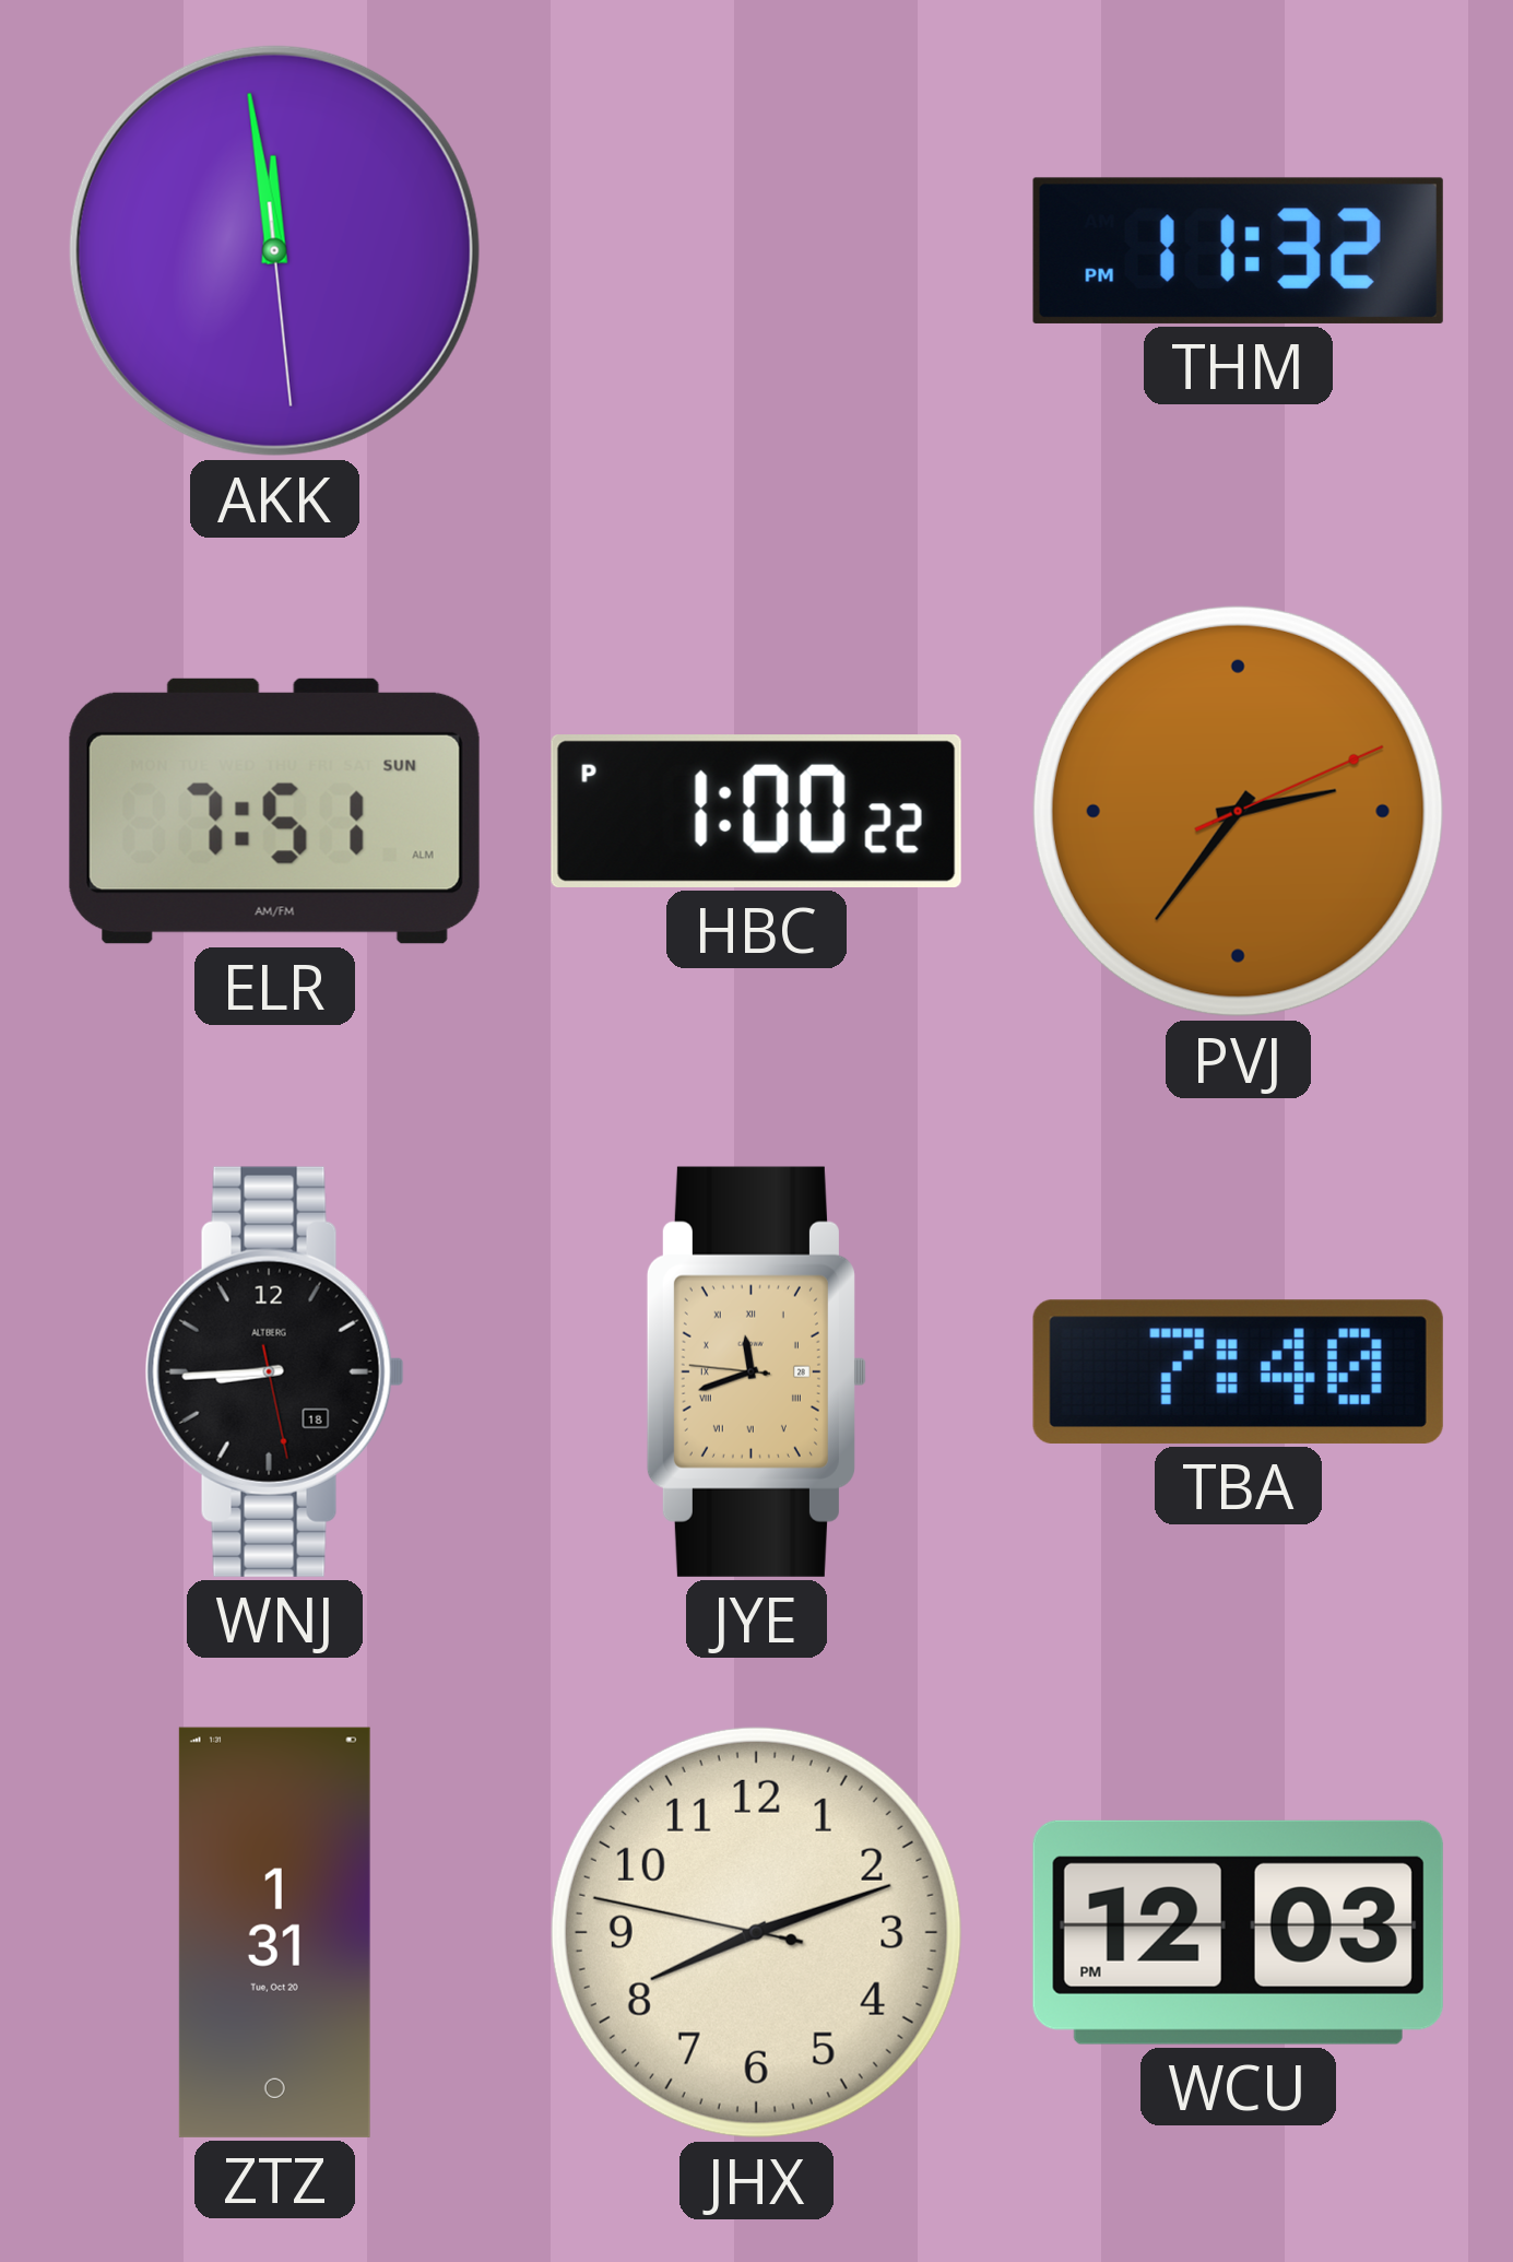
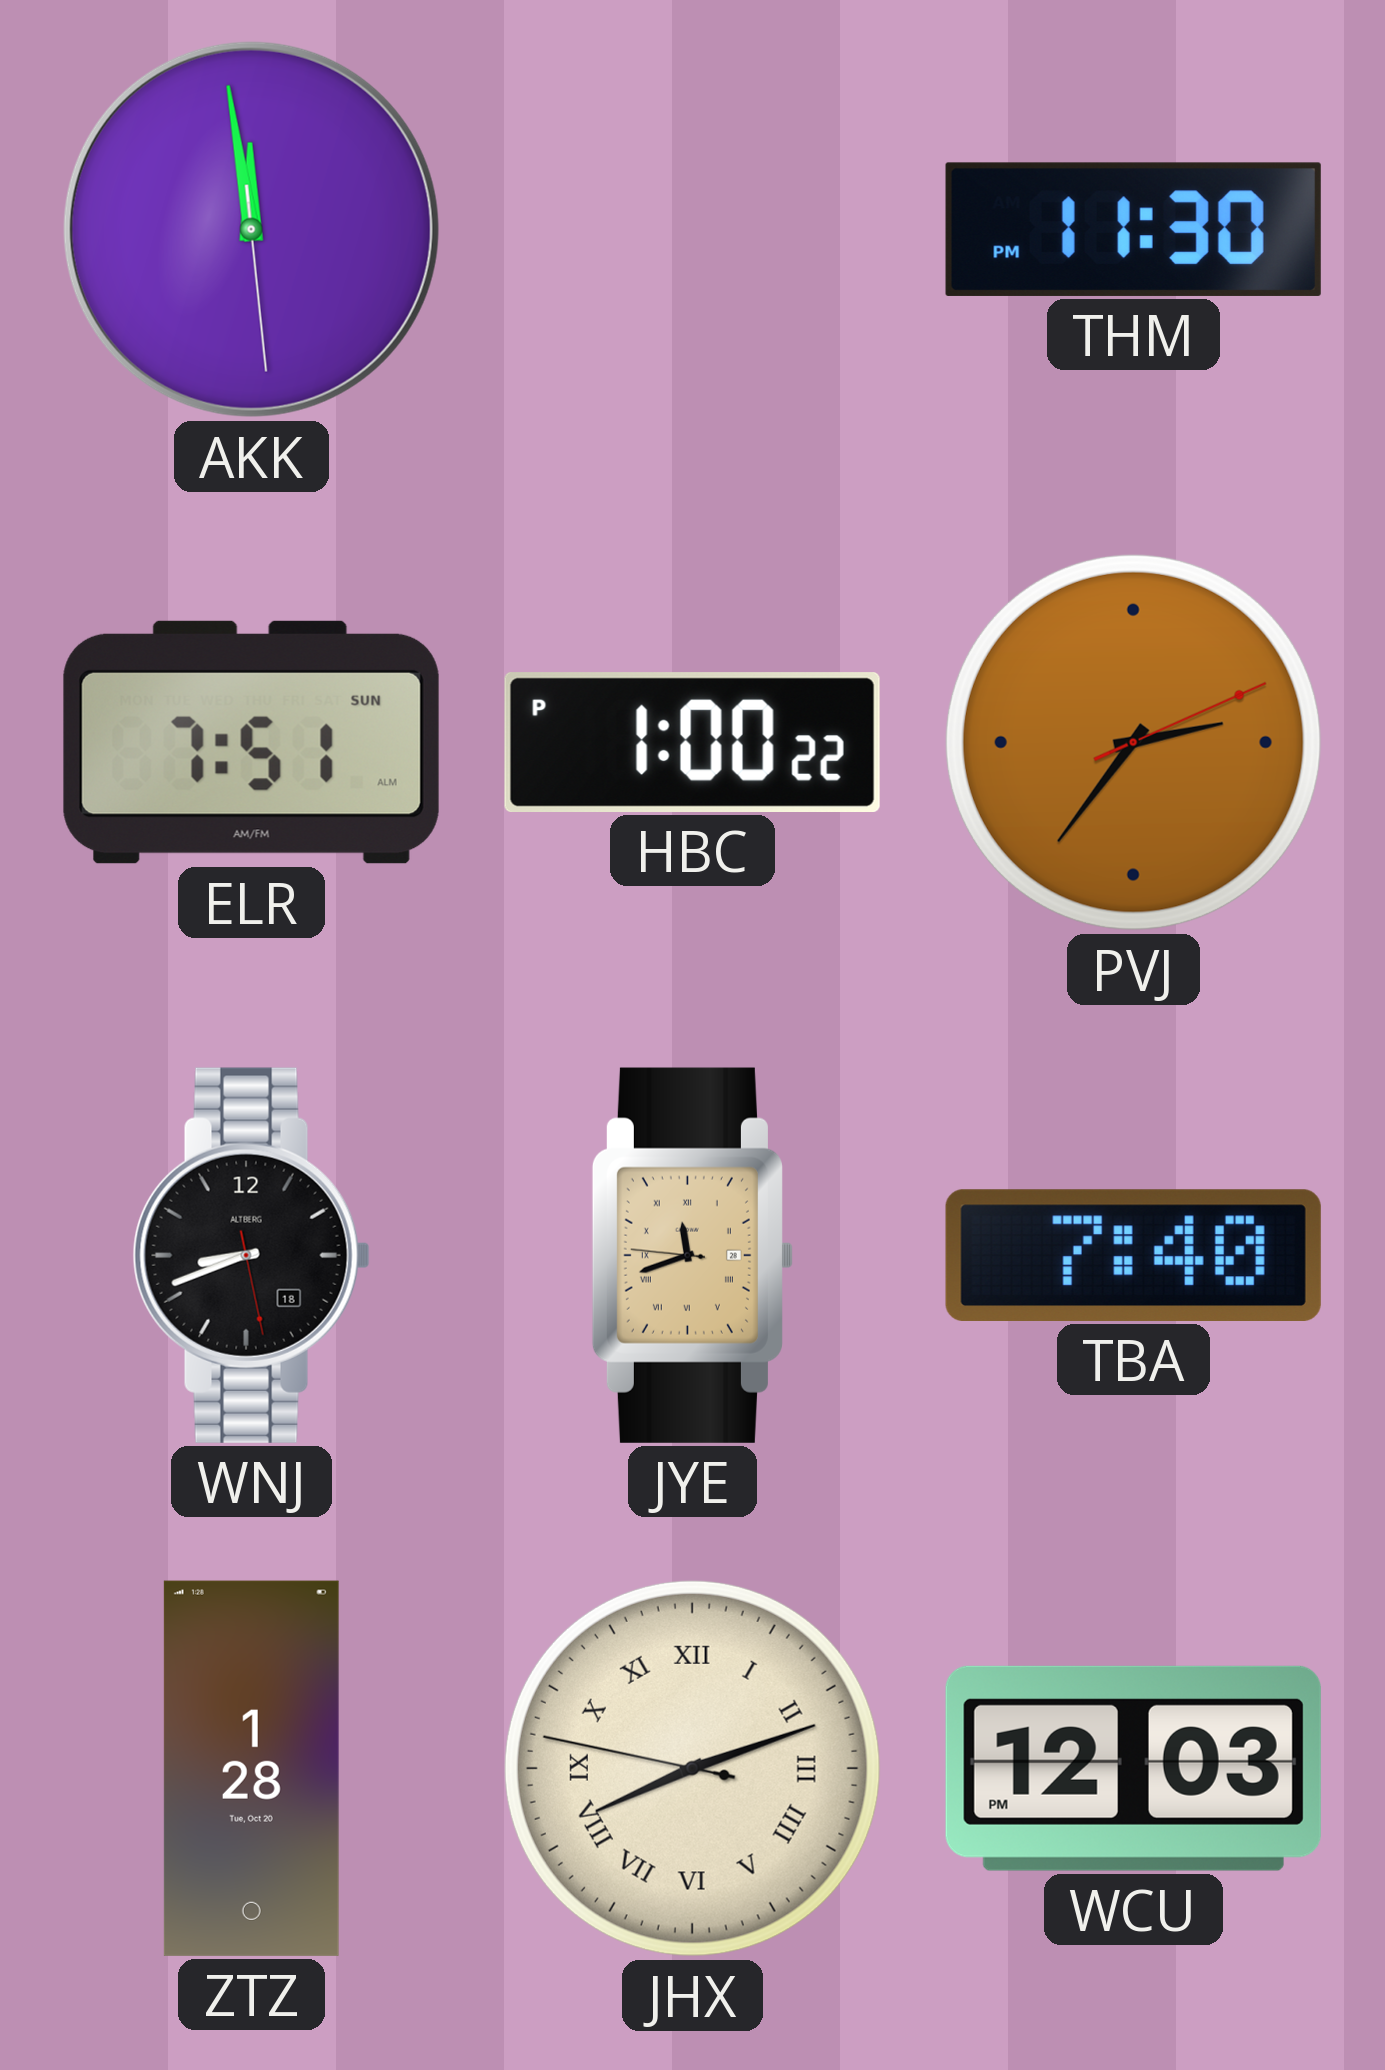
THM: 11:32 -> 11:30 (1133, 229)
WNJ: 8:44 -> 8:41 (251, 1255)
ZTZ: 1:31 -> 1:28 (251, 1768)
JHX numerals: Arabic -> Roman (692, 1768)
